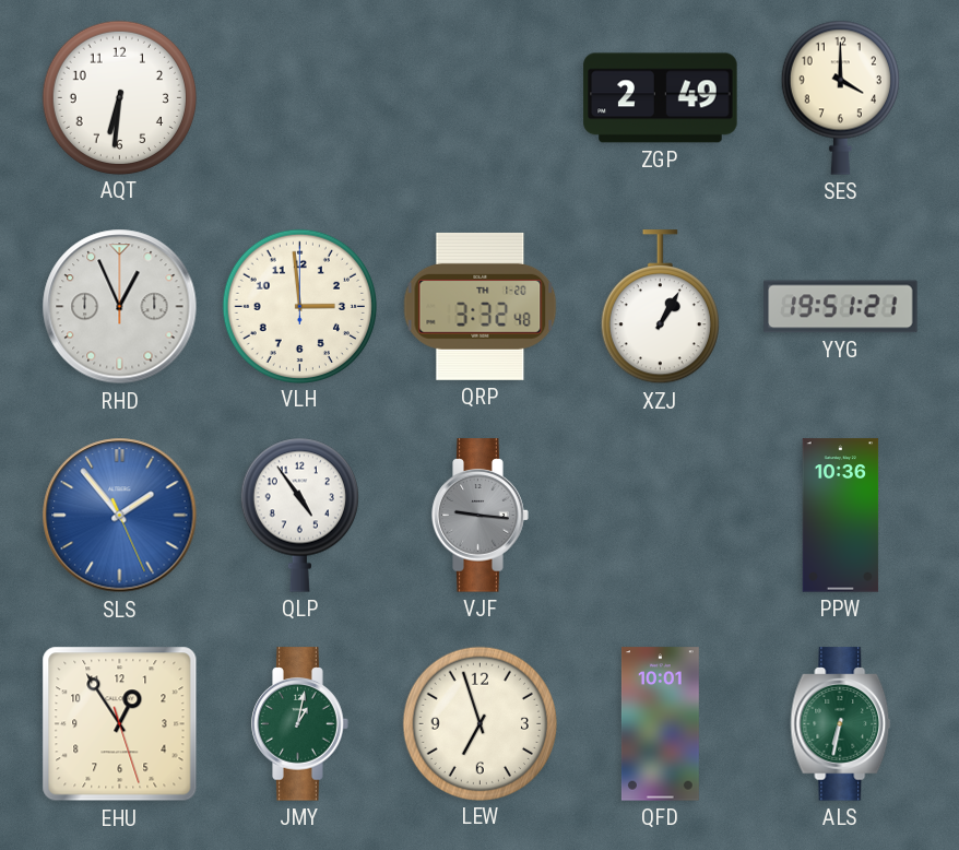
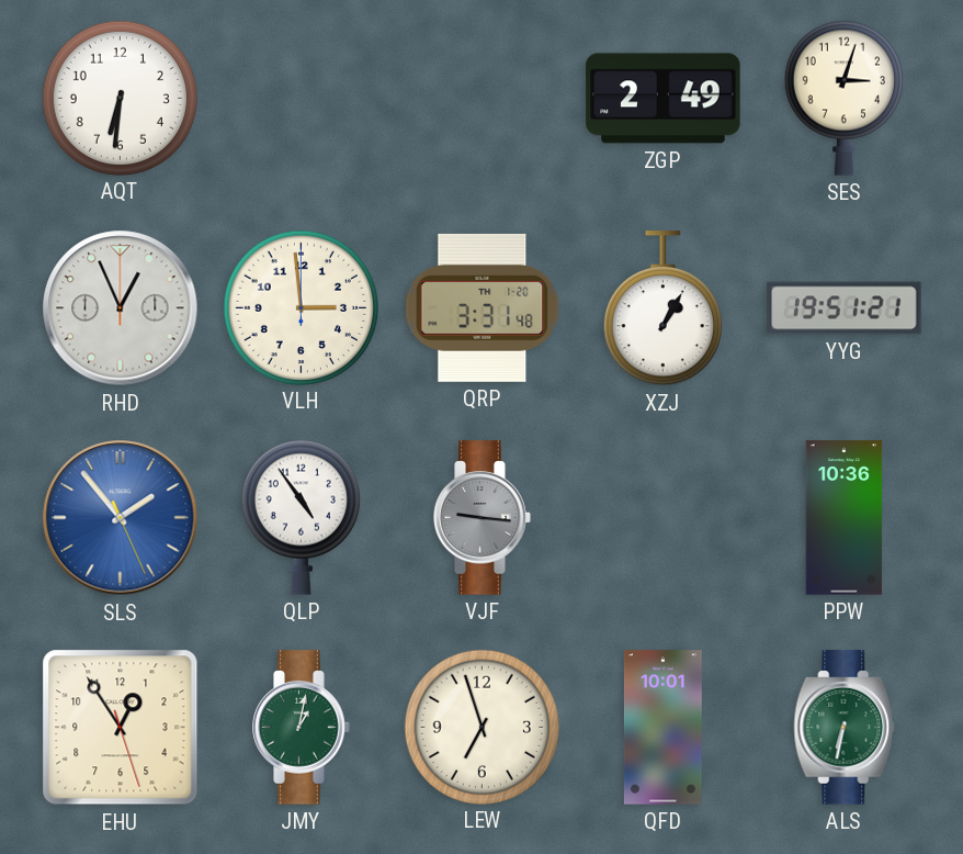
SES: 4:00 -> 3:03 (843, 98)
QRP: 3:32 -> 3:31 (483, 307)
